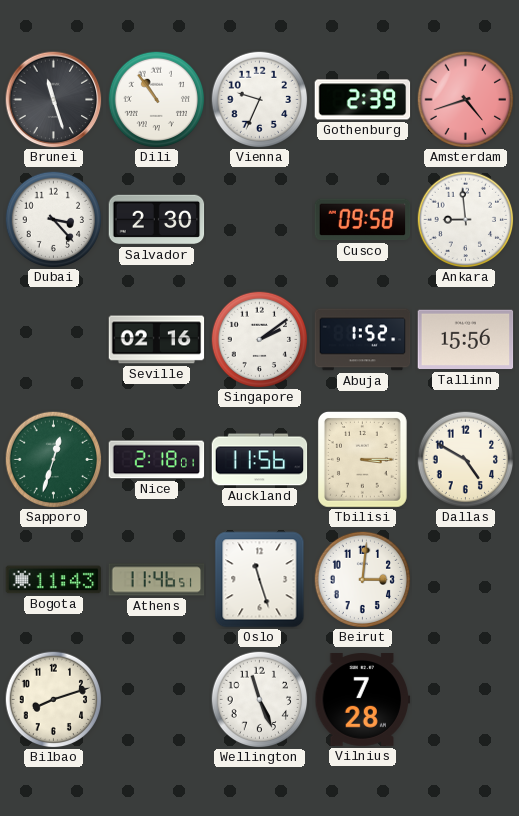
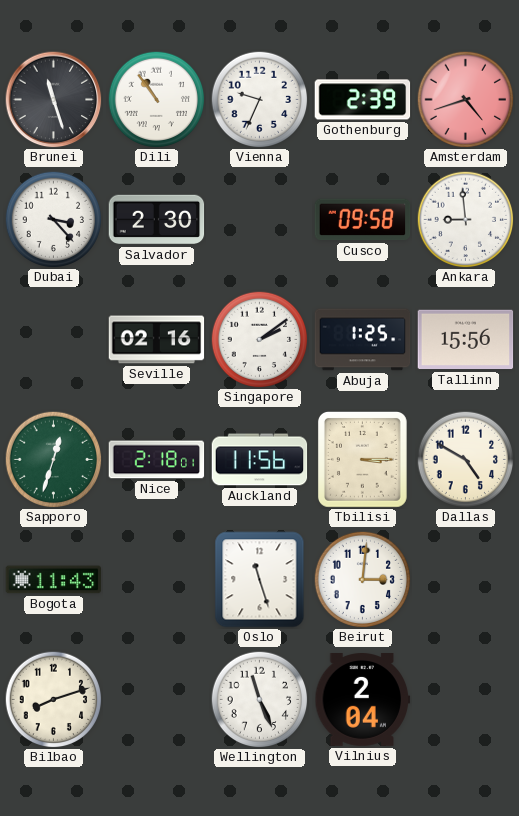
Abuja: 1:52 -> 1:25 (363, 340)
Athens: 11:46 -> none (157, 580)
Vilnius: 7:28 -> 2:04 (363, 700)
